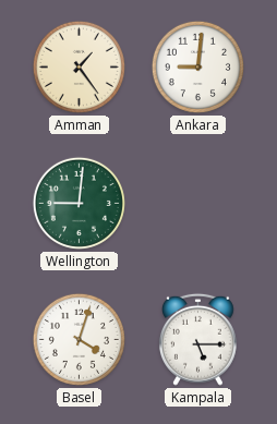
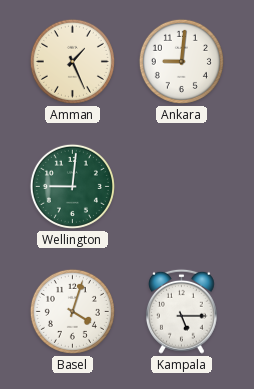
Amman: 1:24 -> 1:26 (72, 61)
